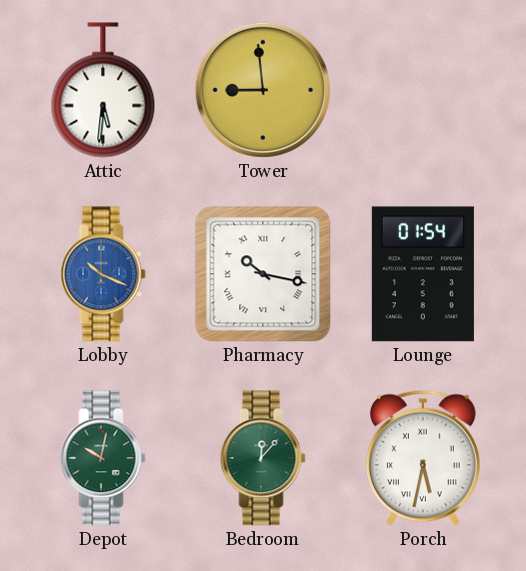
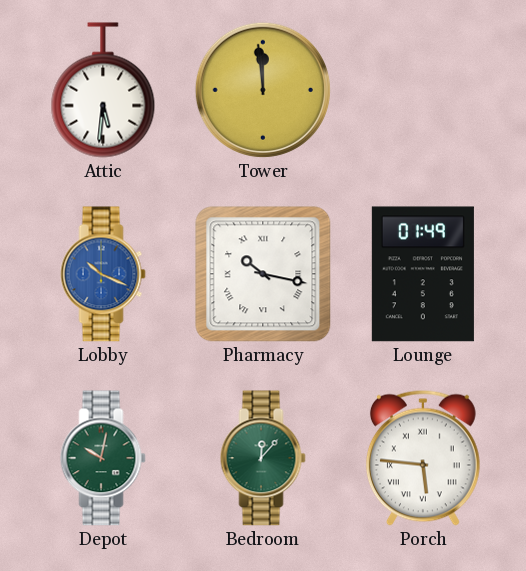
Tower: 8:59 -> 11:59 (263, 90)
Lounge: 01:54 -> 01:49 (423, 274)
Porch: 5:32 -> 5:46 (423, 458)
